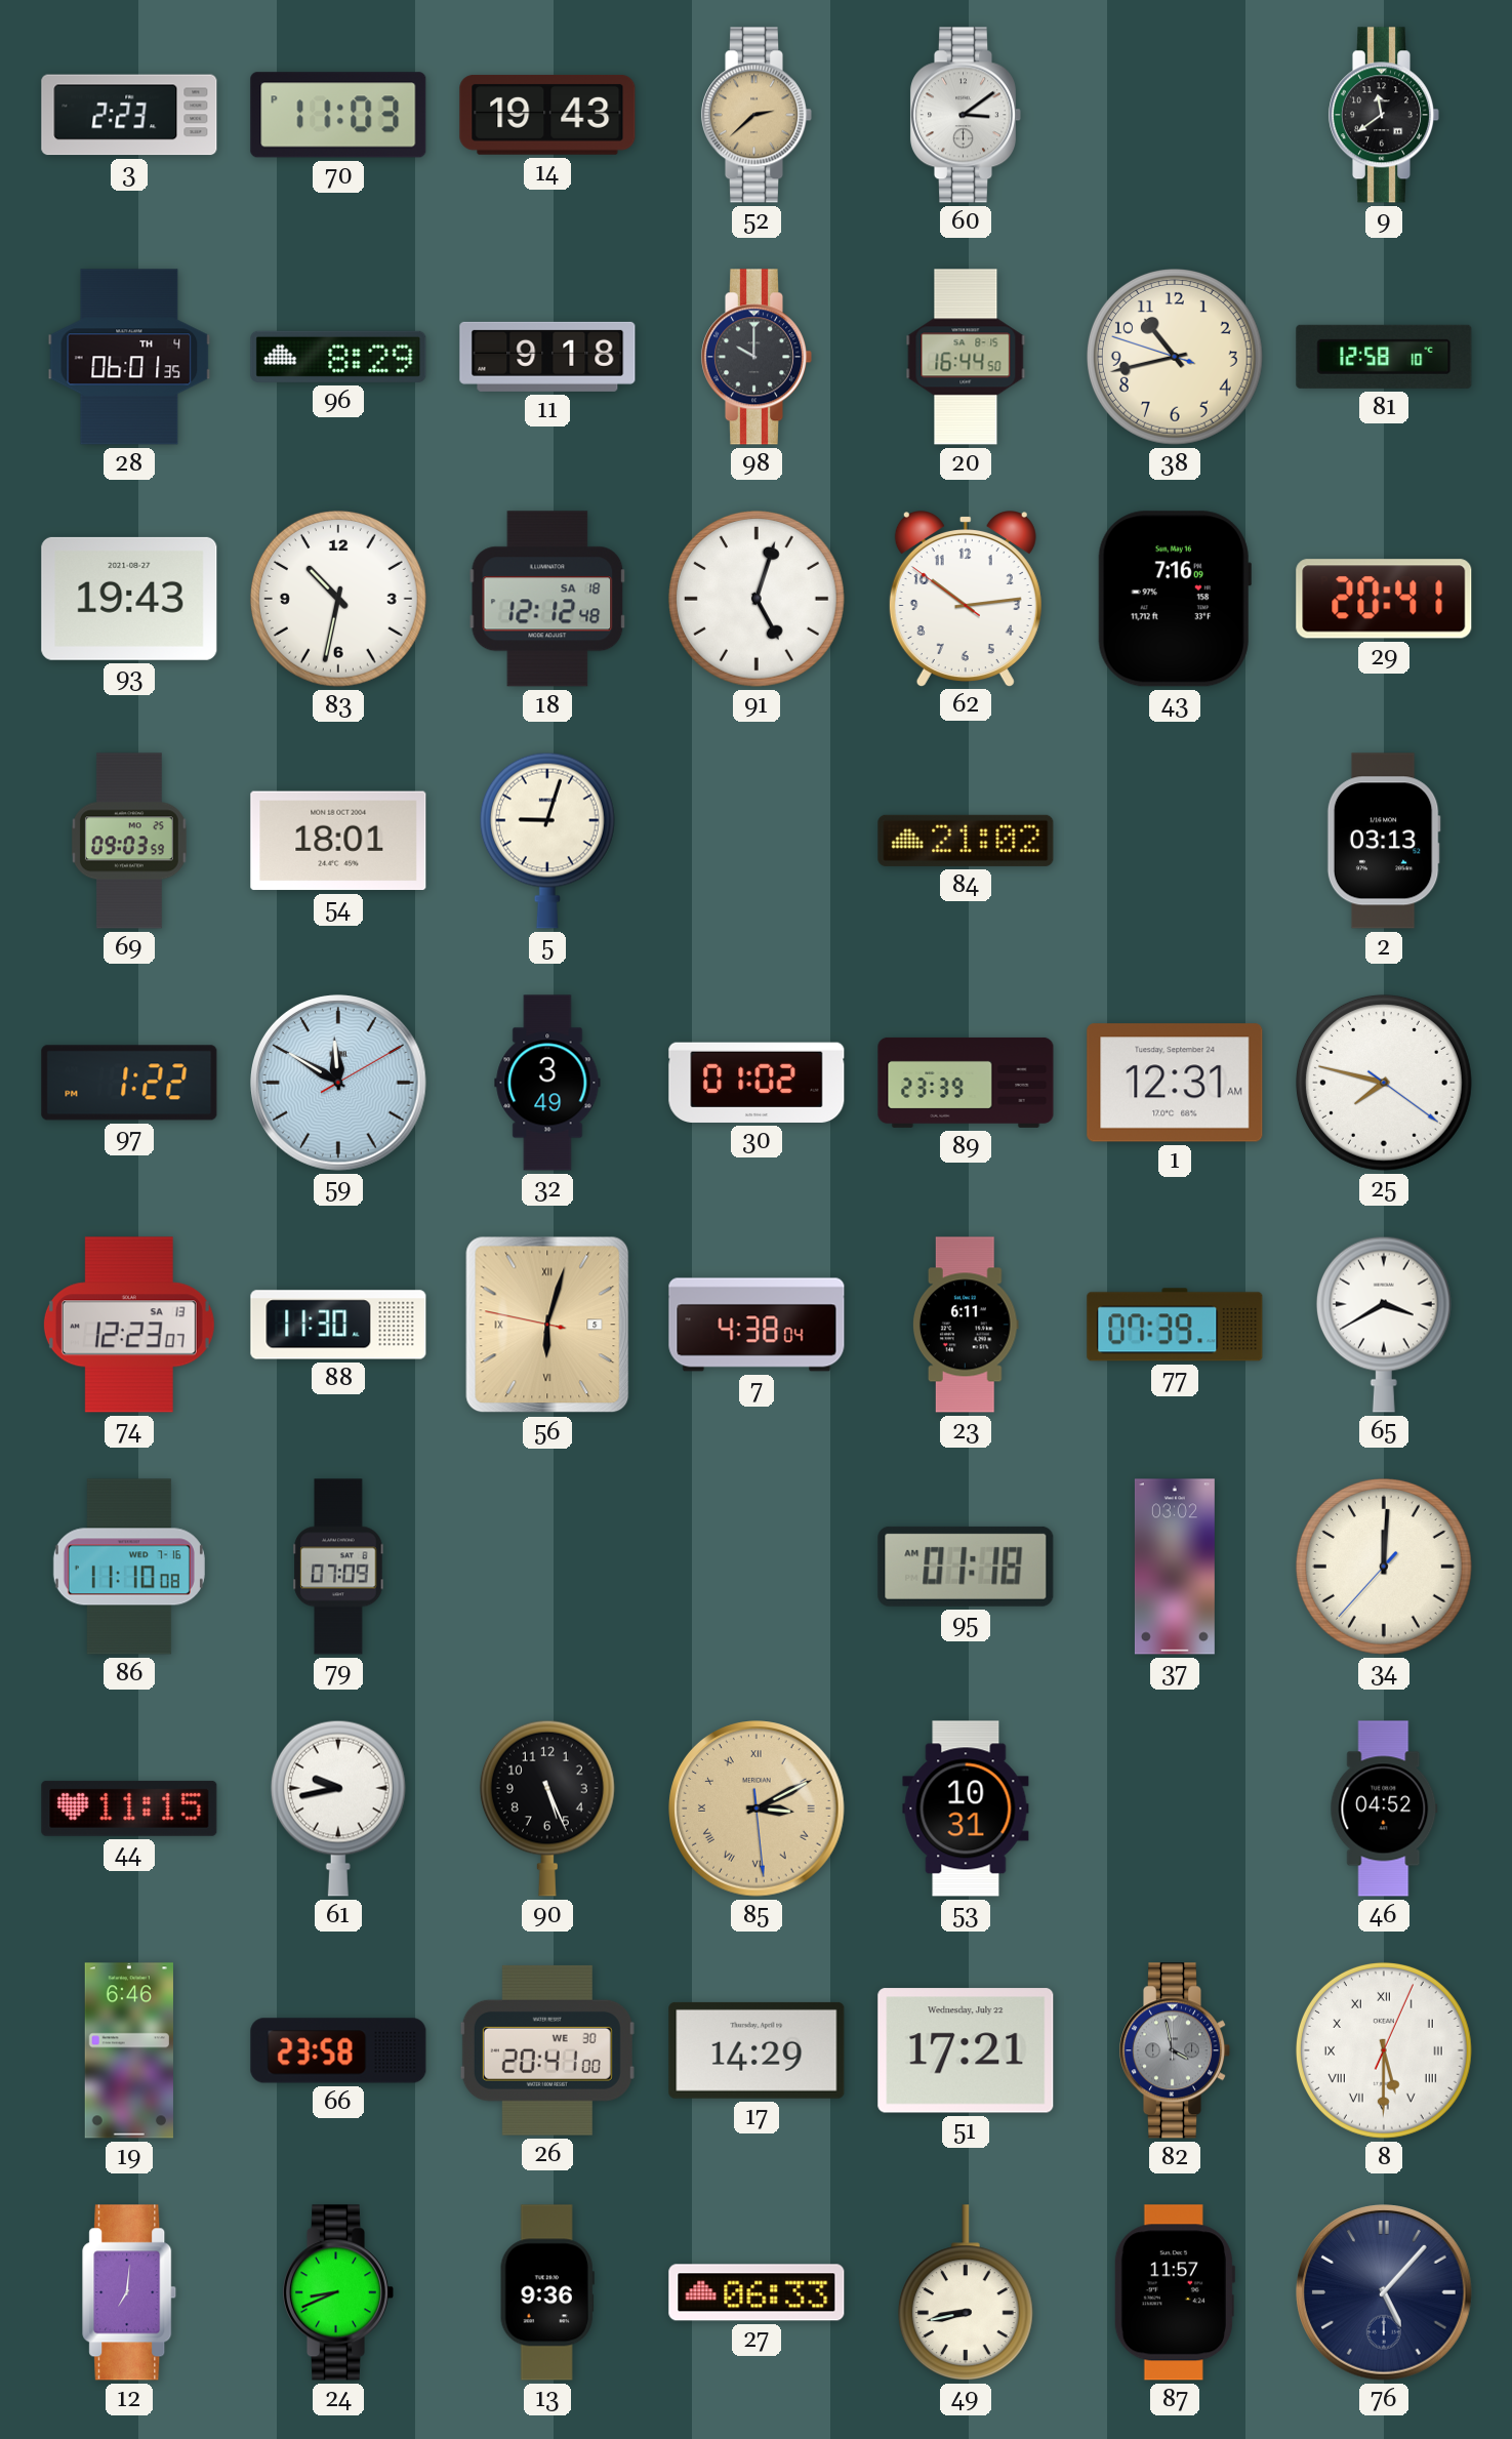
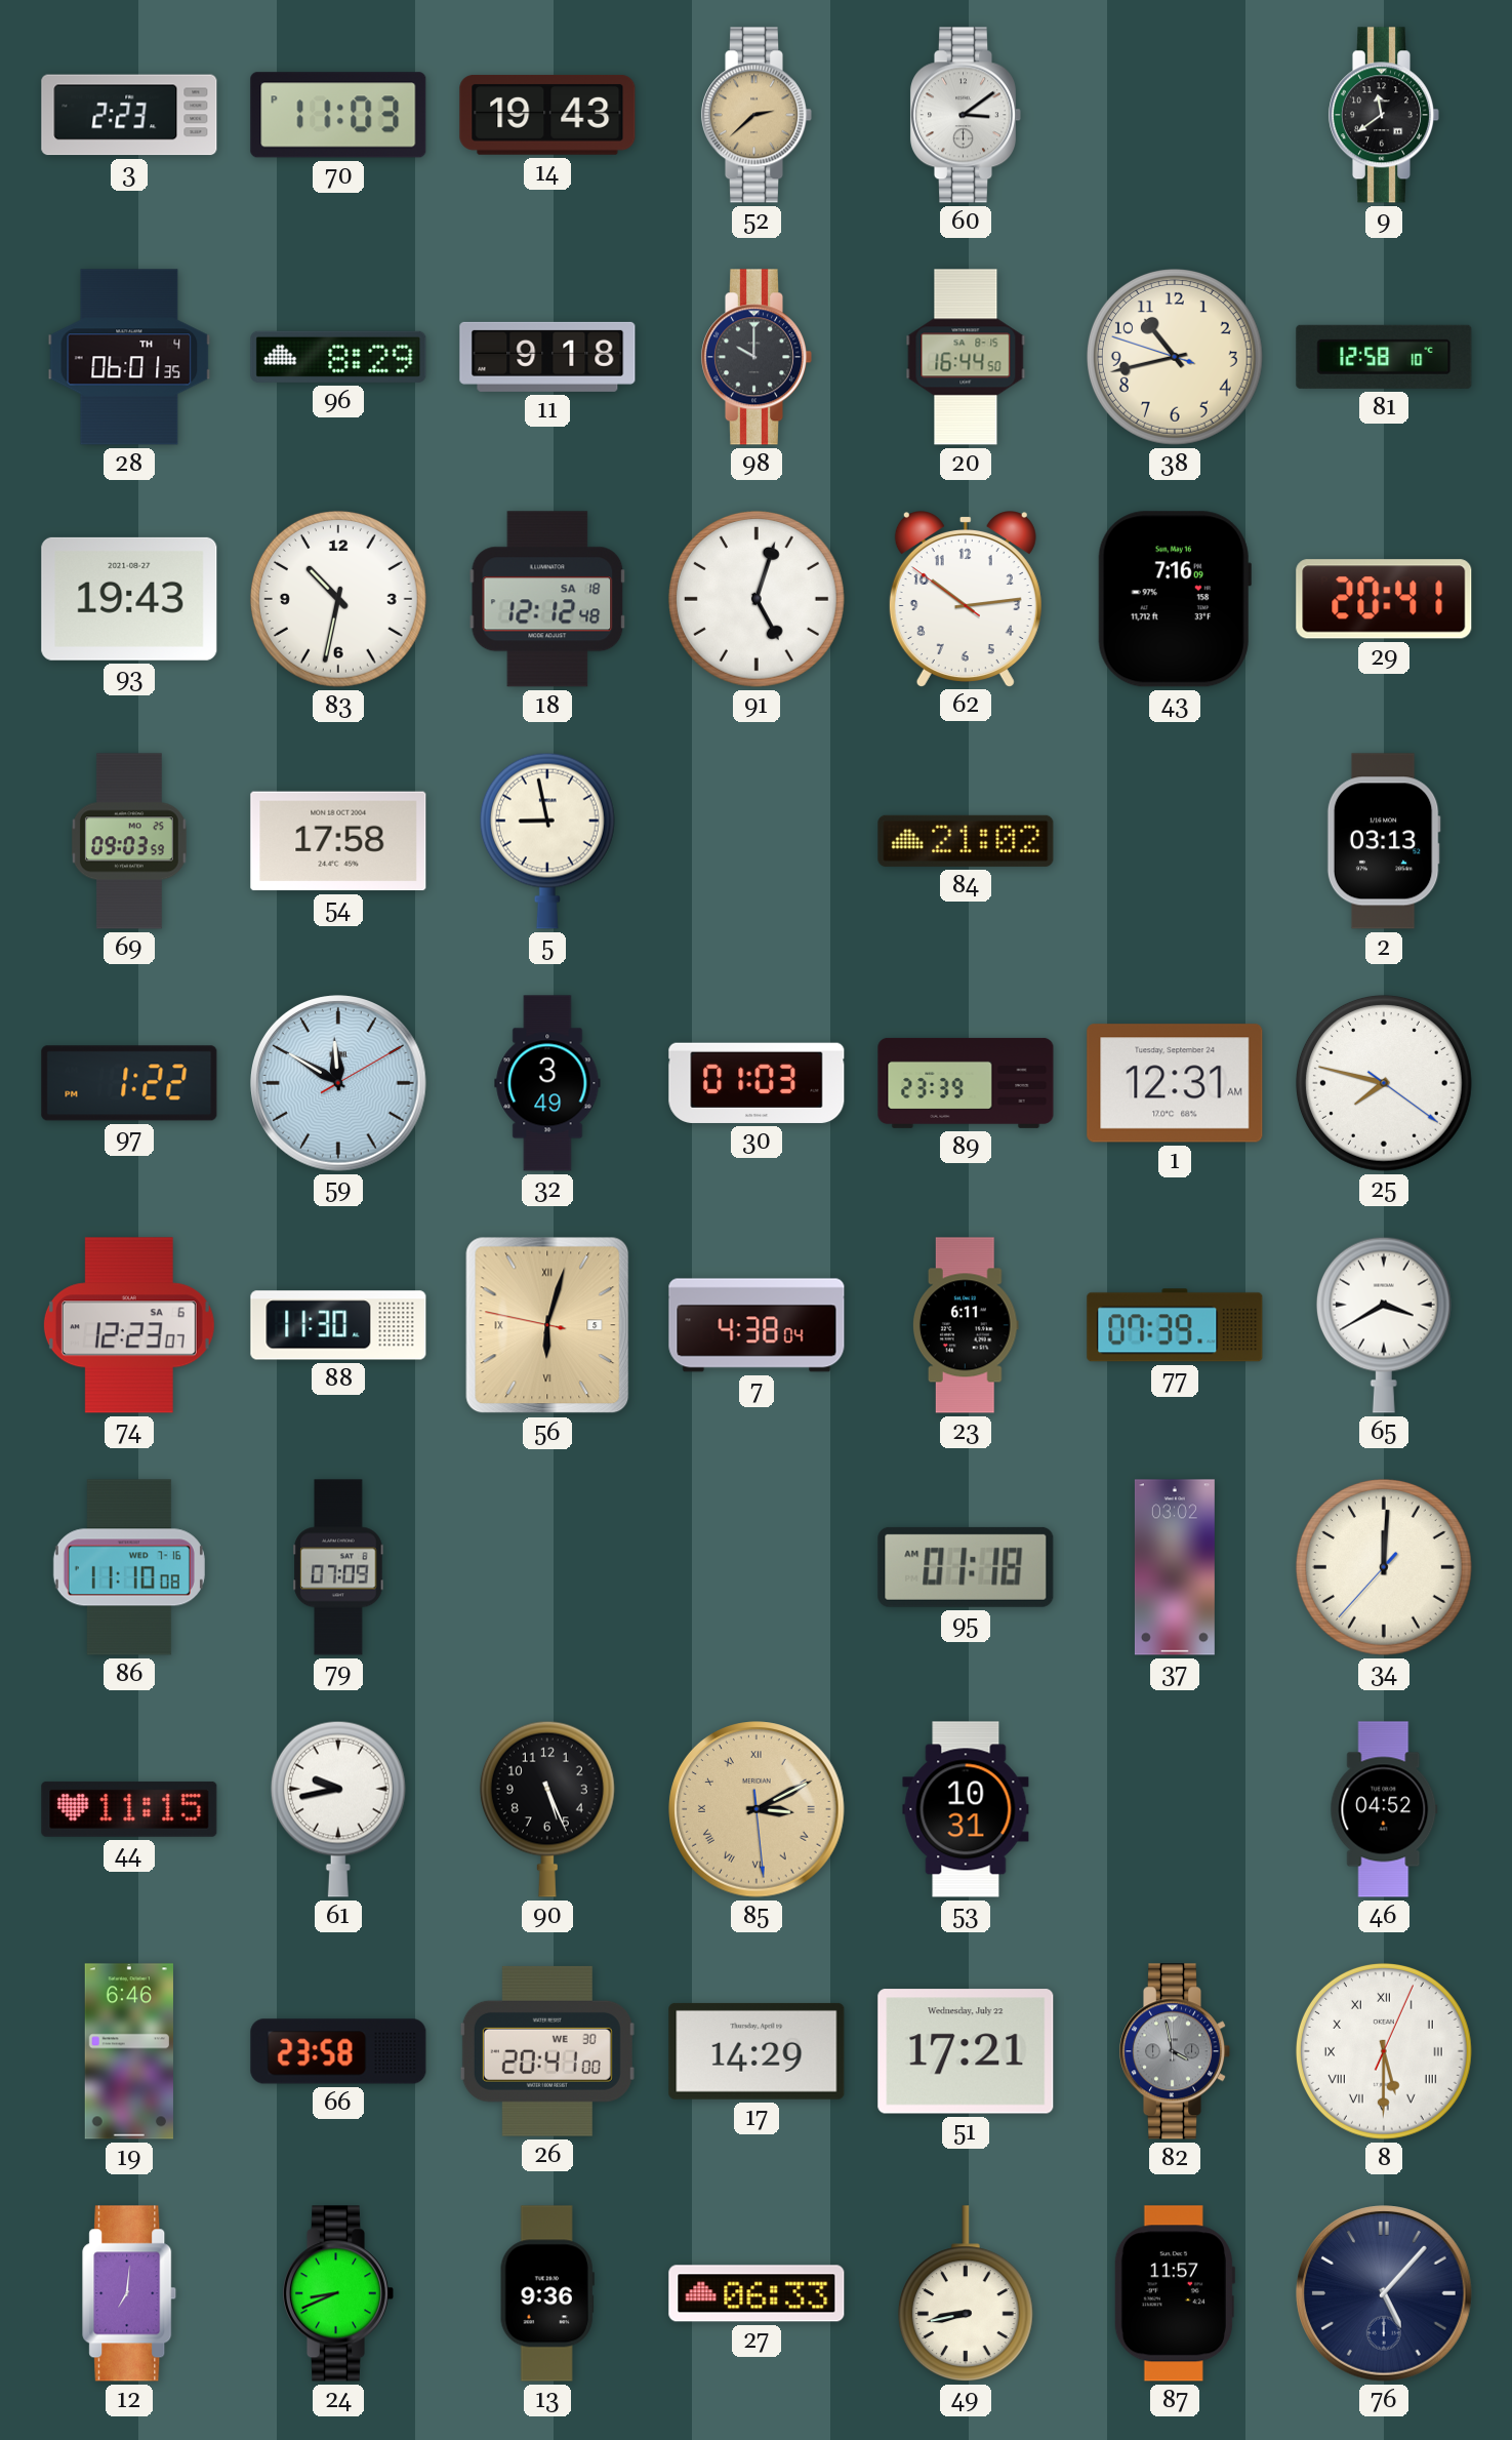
54: 18:01 -> 17:58 (338, 841)
5: 9:03 -> 8:58 (547, 841)
30: 01:02 -> 01:03 (757, 1083)
74 date: SA 13 -> SA 6 (129, 1325)
